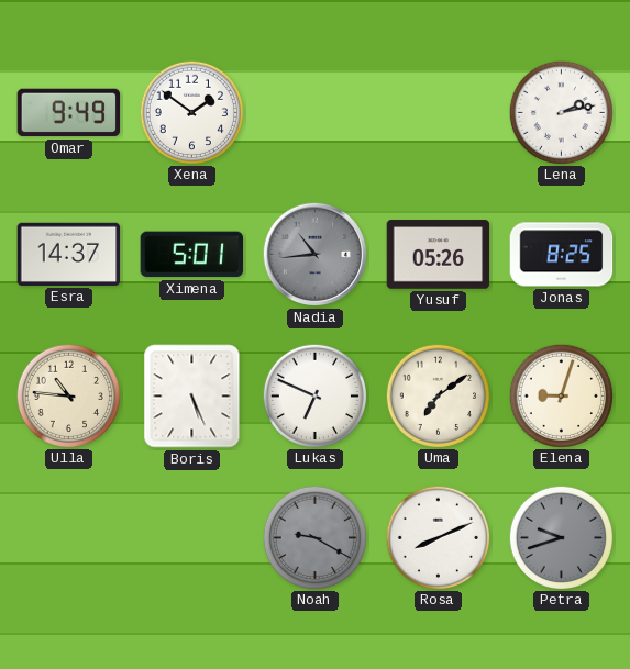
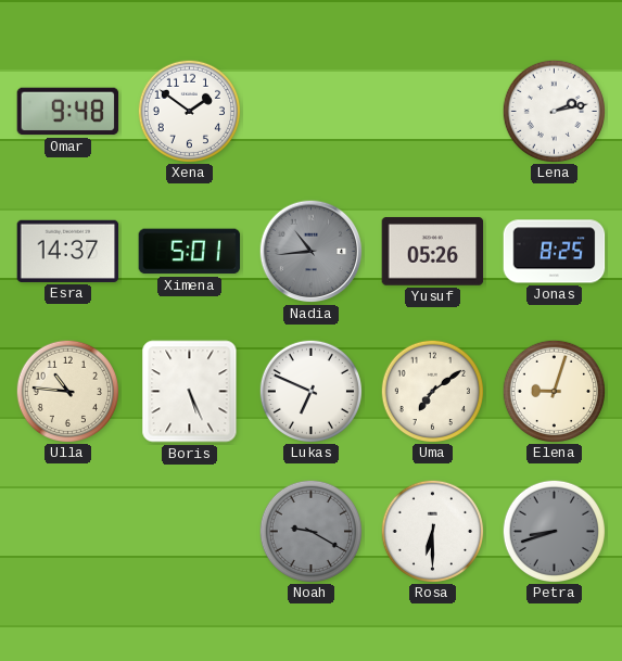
Omar: 9:49 -> 9:48 (68, 112)
Rosa: 8:11 -> 6:30 (432, 531)
Petra: 9:42 -> 8:42 (554, 531)
